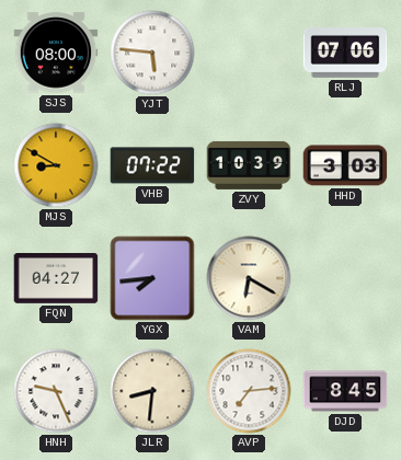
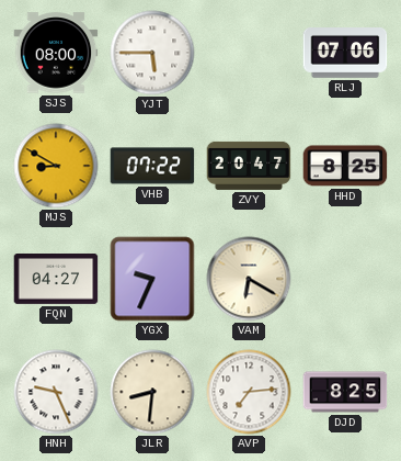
YJT: 5:46 -> 5:45 (152, 53)
ZVY: 10:39 -> 20:47 (249, 166)
HHD: 3:03 -> 8:25 (345, 166)
YGX: 7:44 -> 9:34 (152, 279)
DJD: 8:45 -> 8:25 (345, 392)
